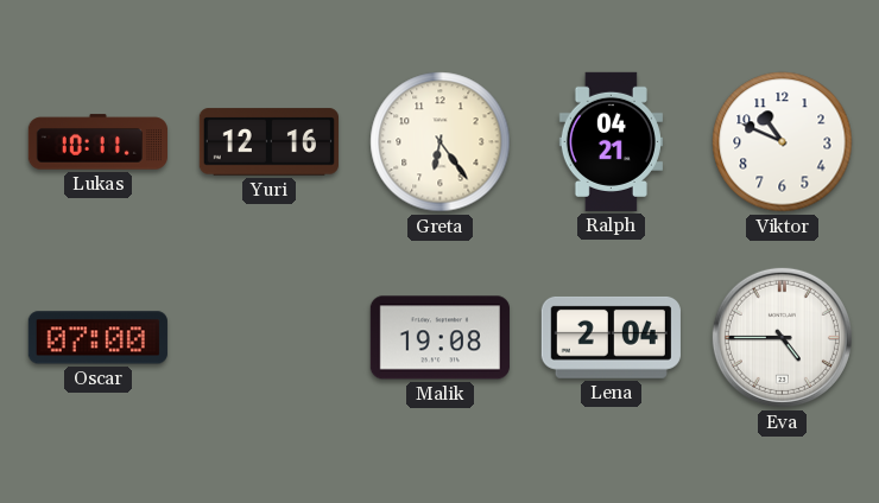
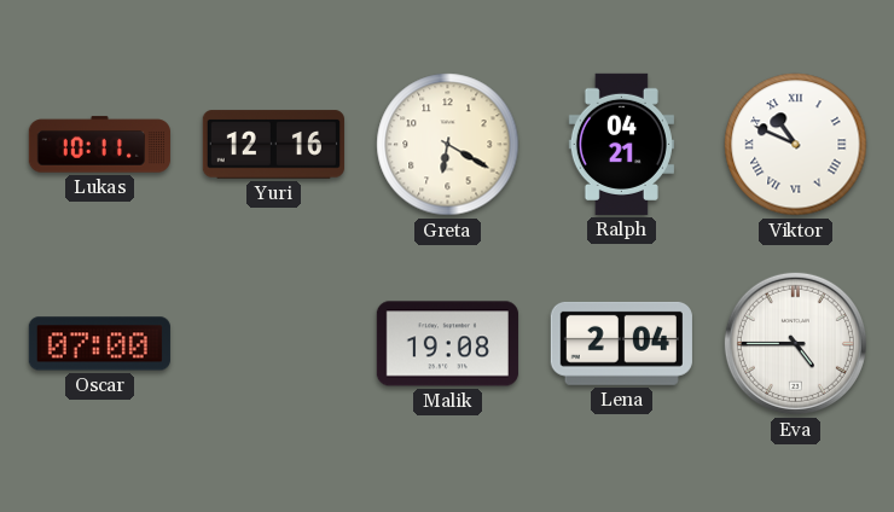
Greta: 6:24 -> 6:20 (448, 145)
Viktor numerals: Arabic -> Roman (796, 145)
